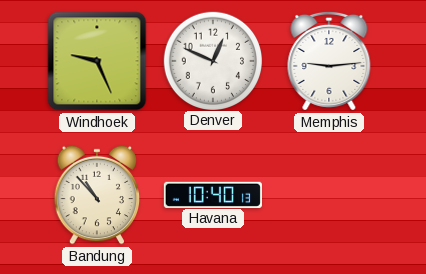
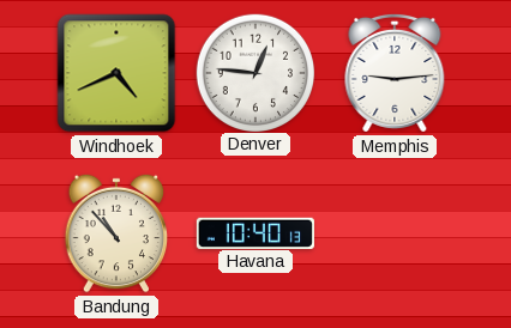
Windhoek: 9:26 -> 4:41 (116, 73)
Denver: 12:49 -> 12:46 (254, 72)
